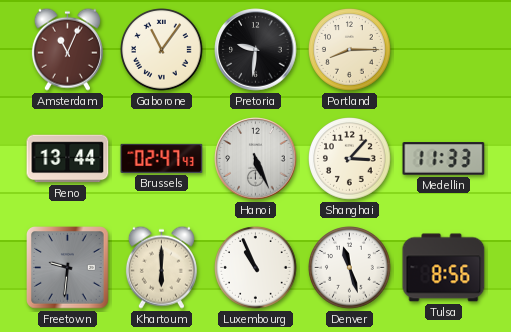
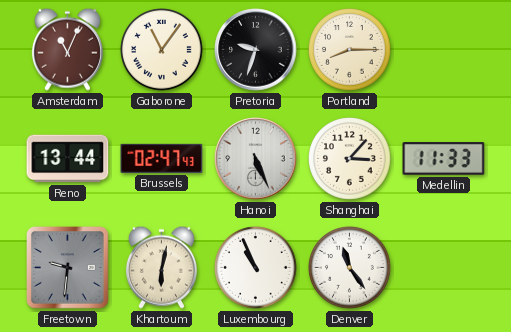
Pretoria: 9:31 -> 9:33 (256, 50)
Khartoum: 6:00 -> 6:02 (161, 267)
Denver: 11:27 -> 11:24 (350, 268)
Tulsa: 8:56 -> none (444, 268)
